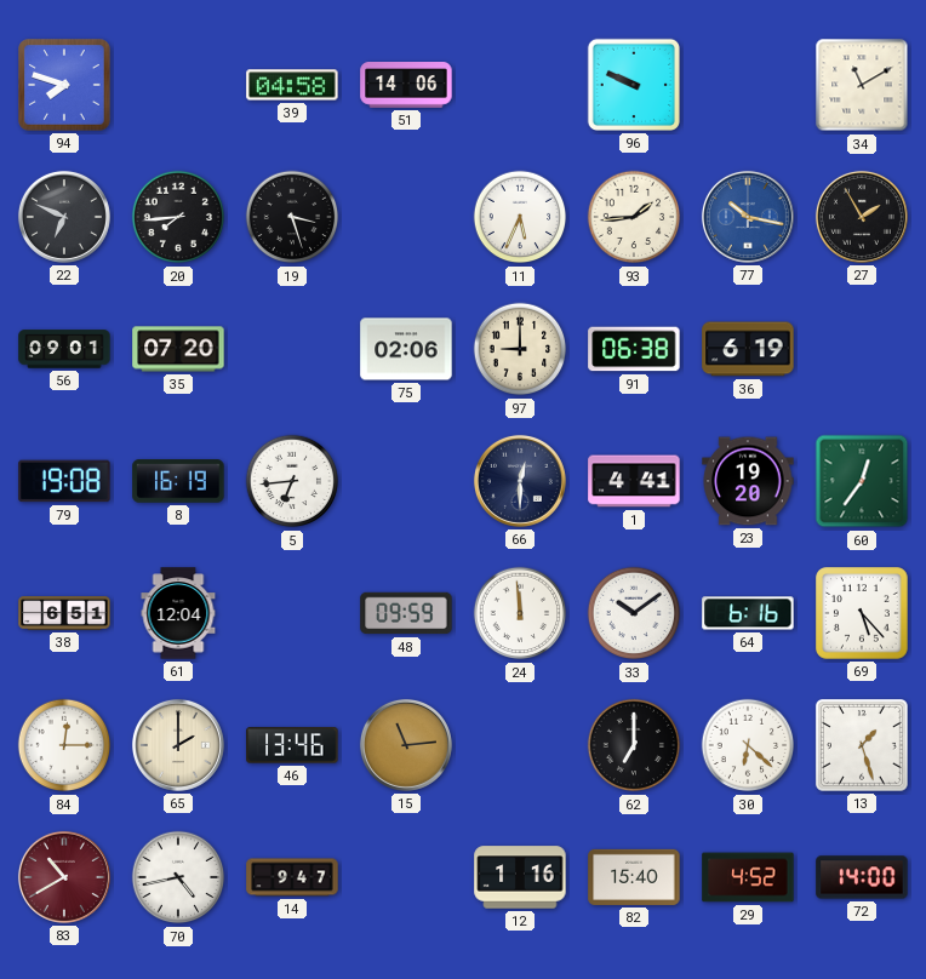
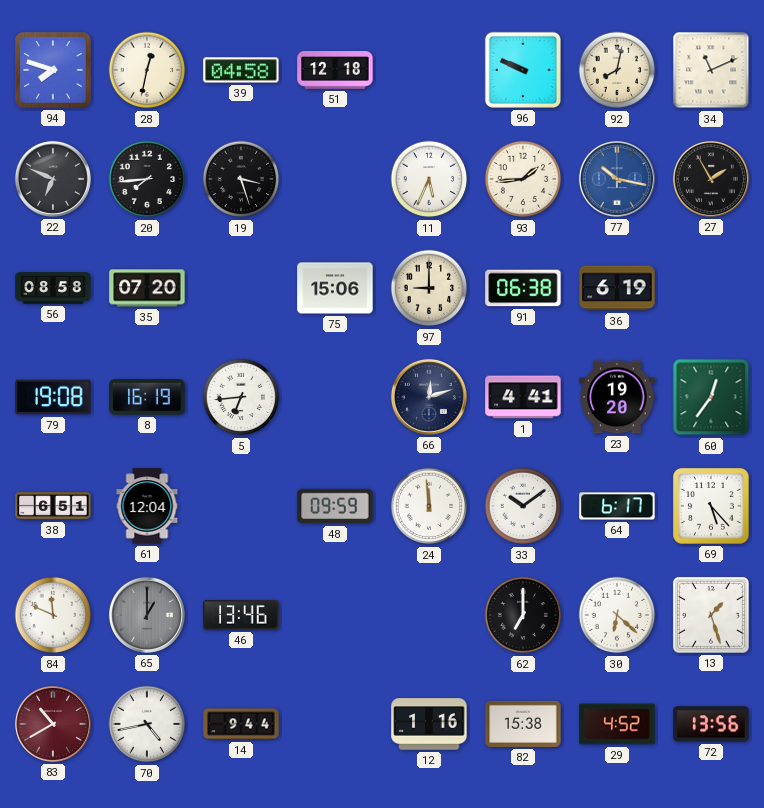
28: none -> 12:32 (147, 70)
51: 14:06 -> 12:18 (335, 71)
92: none -> 8:02 (617, 70)
34: 11:10 -> 11:11 (711, 70)
56: 09:01 -> 08:58 (53, 288)
75: 02:06 -> 15:06 (335, 288)
66: 12:30 -> 12:12 (429, 397)
64: 6:16 -> 6:17 (617, 506)
84: 12:15 -> 11:49 (53, 615)
65: 2:00 -> 1:00 (147, 615)
65 dial: cream -> grey (147, 615)
15: 11:14 -> none (406, 745)
14: 9:47 -> 9:44 (241, 724)
82: 15:40 -> 15:38 (523, 724)
72: 14:00 -> 13:56 (711, 724)
